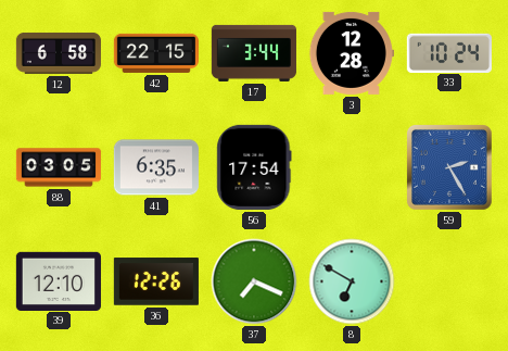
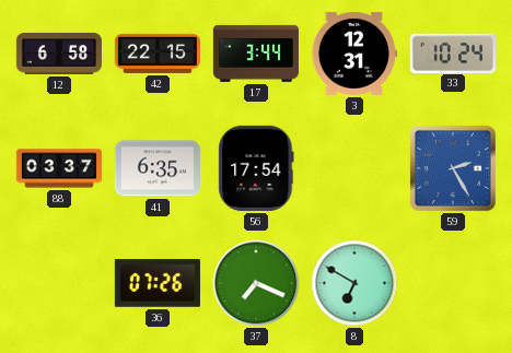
3: 12:28 -> 12:31 (353, 54)
88: 03:05 -> 03:37 (59, 168)
39: 12:10 -> none (59, 280)
36: 12:26 -> 07:26 (158, 283)
